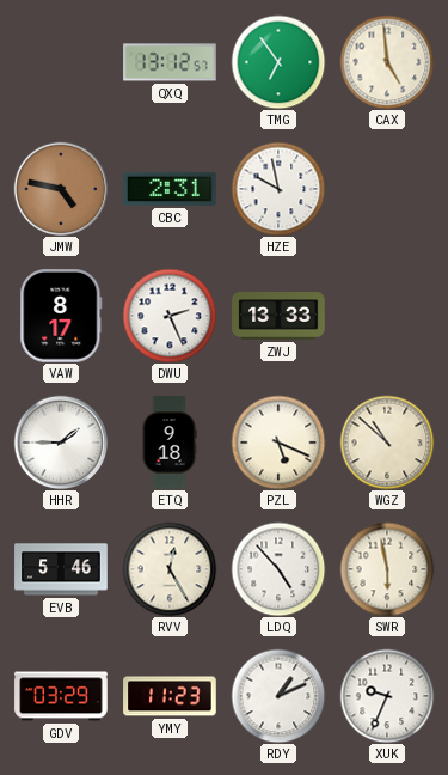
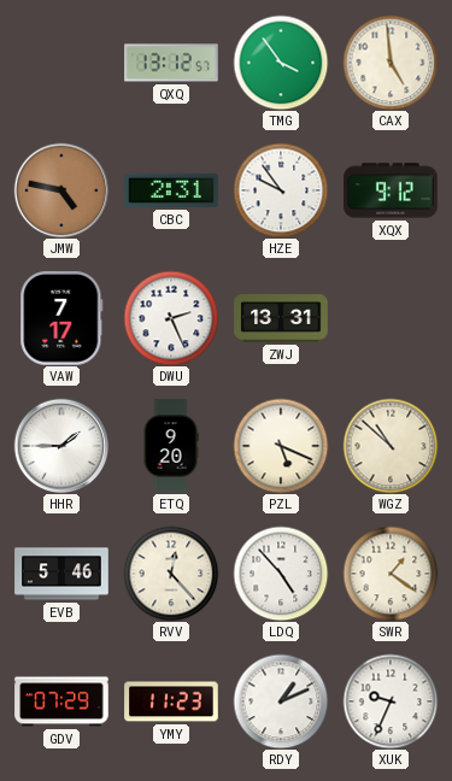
TMG: 6:54 -> 3:54 (281, 63)
HZE: 9:58 -> 9:54 (281, 190)
XQX: none -> 9:12 (391, 190)
VAW: 8:17 -> 7:17 (61, 318)
ZWJ: 13:33 -> 13:31 (281, 319)
ETQ: 9:18 -> 9:20 (171, 446)
RVV: 12:25 -> 12:23 (171, 574)
SWR: 5:58 -> 1:21 (391, 574)
GDV: 03:29 -> 07:29 (61, 701)
